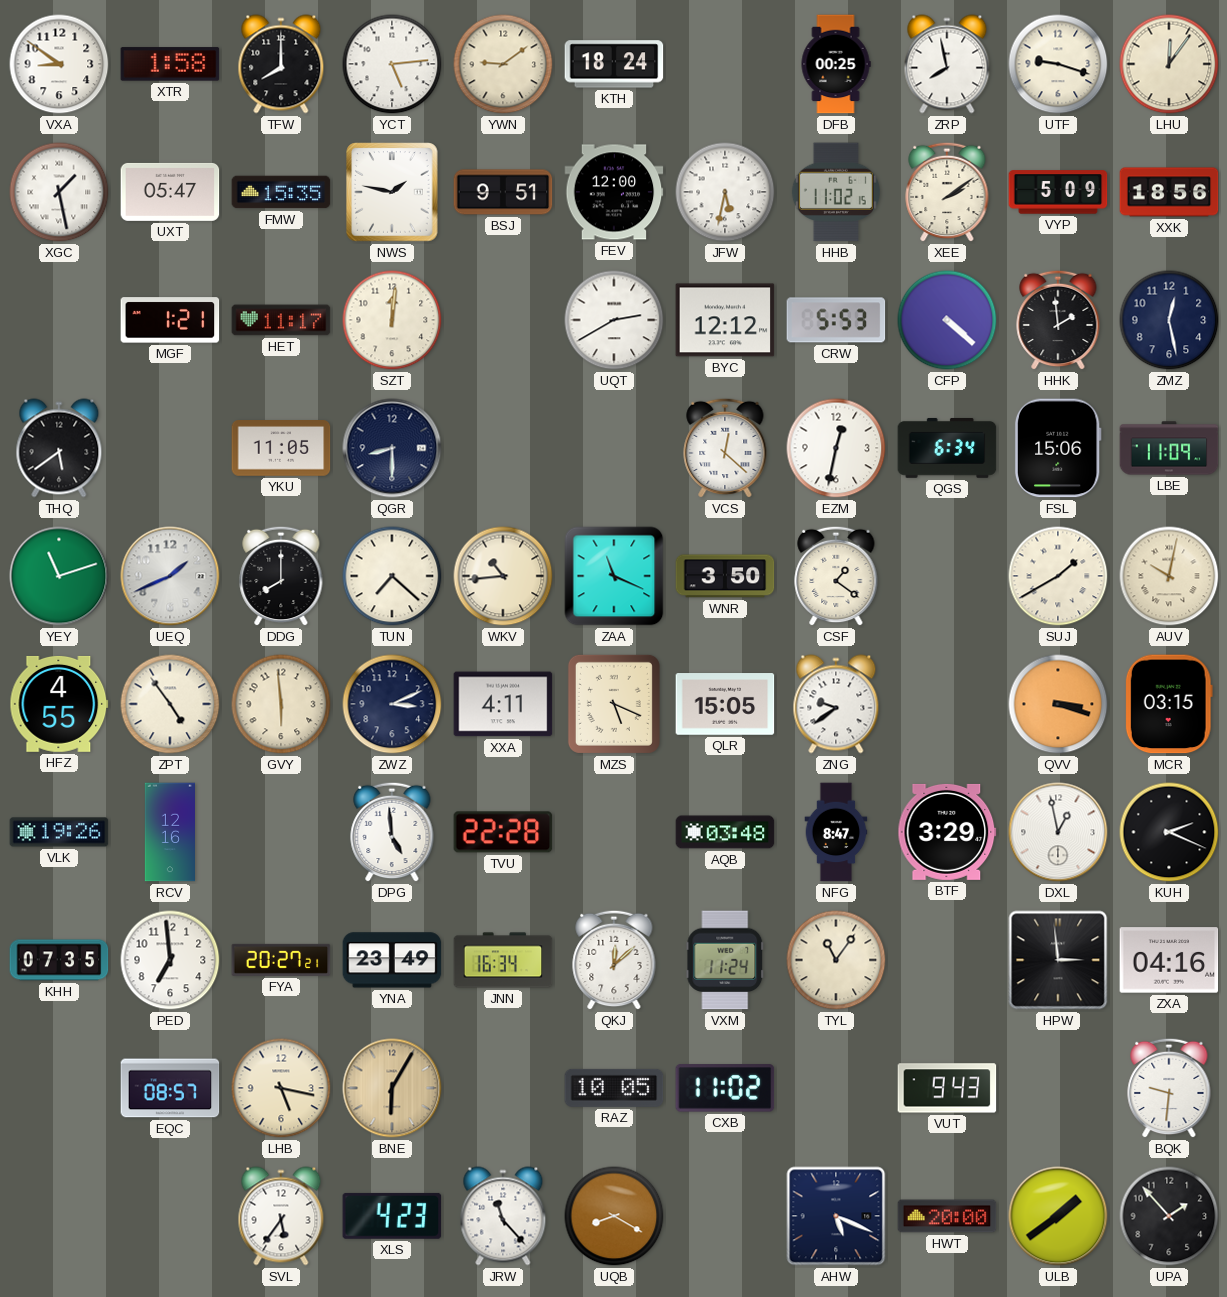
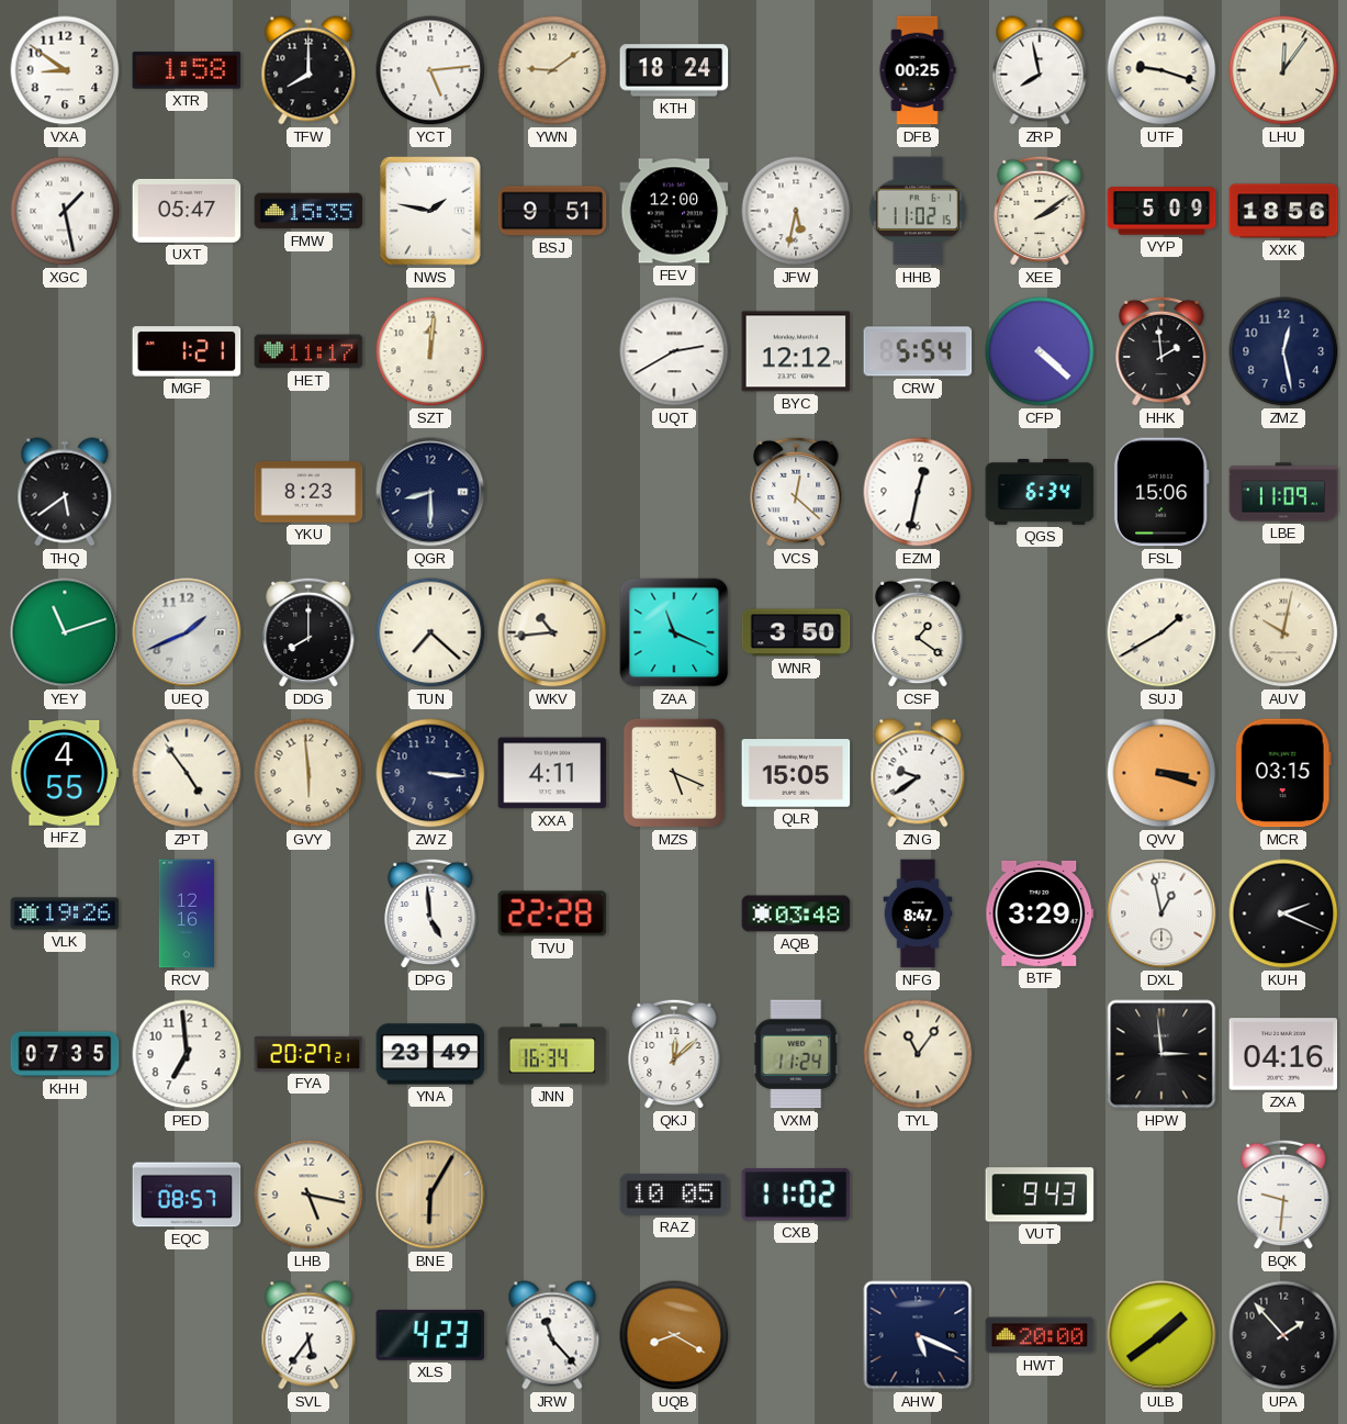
CRW: 5:53 -> 5:54 (918, 351)
YKU: 11:05 -> 8:23 (308, 493)
ZWZ: 3:11 -> 3:16 (430, 773)
